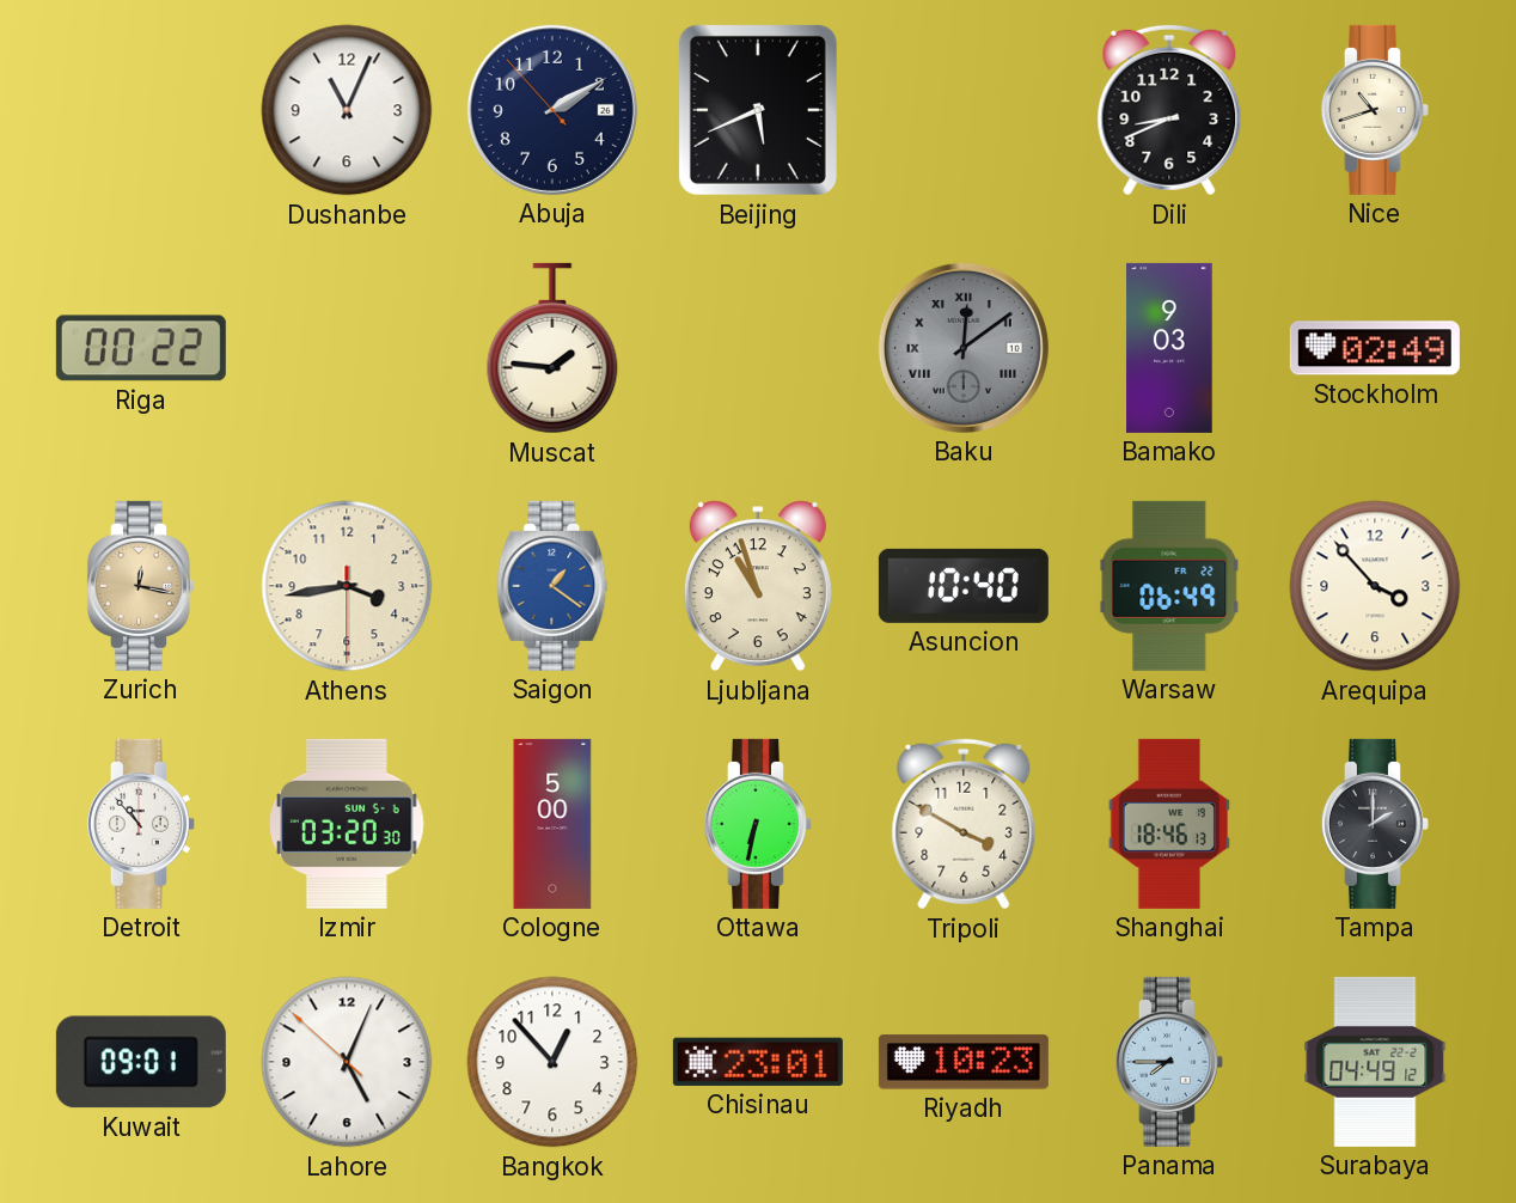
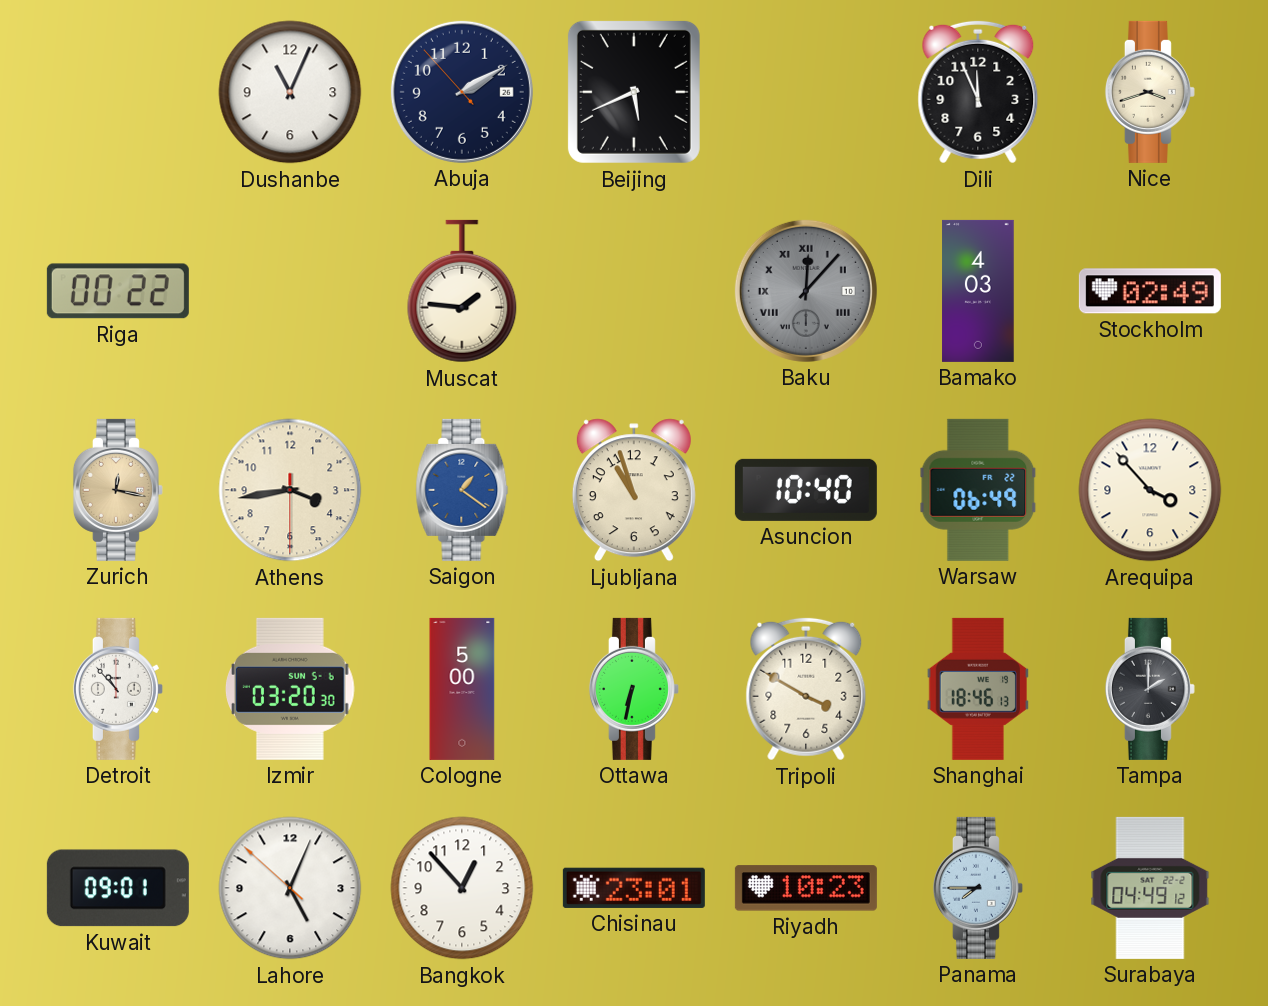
Dili: 8:41 -> 11:56 (978, 92)
Nice: 10:42 -> 3:42 (1150, 92)
Baku: 12:09 -> 12:07 (806, 291)
Bamako: 9:03 -> 4:03 (978, 291)
